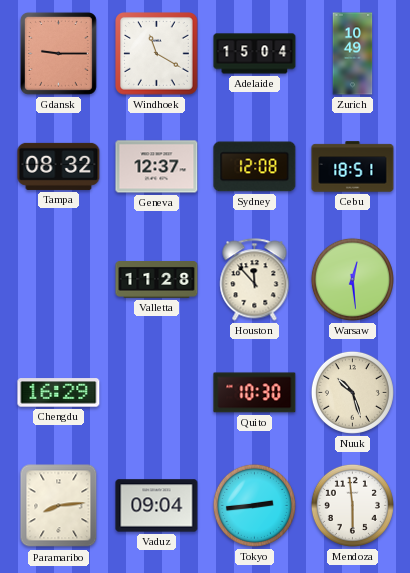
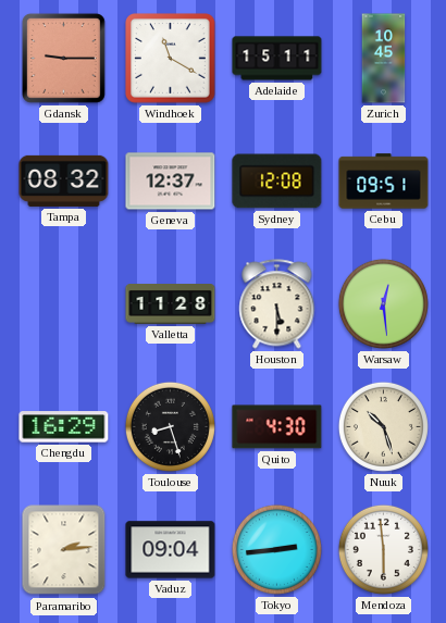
Adelaide: 15:04 -> 15:11 (277, 59)
Zurich: 10:49 -> 10:45 (384, 59)
Cebu: 18:51 -> 09:51 (384, 182)
Houston: 11:53 -> 5:30 (277, 304)
Toulouse: none -> 8:27 (170, 426)
Quito: 10:30 -> 4:30 (277, 427)
Paramaribo: 8:14 -> 2:14 (64, 550)
